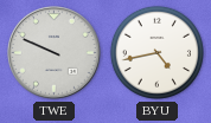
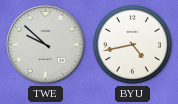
TWE: 9:49 -> 9:52 (46, 45)
